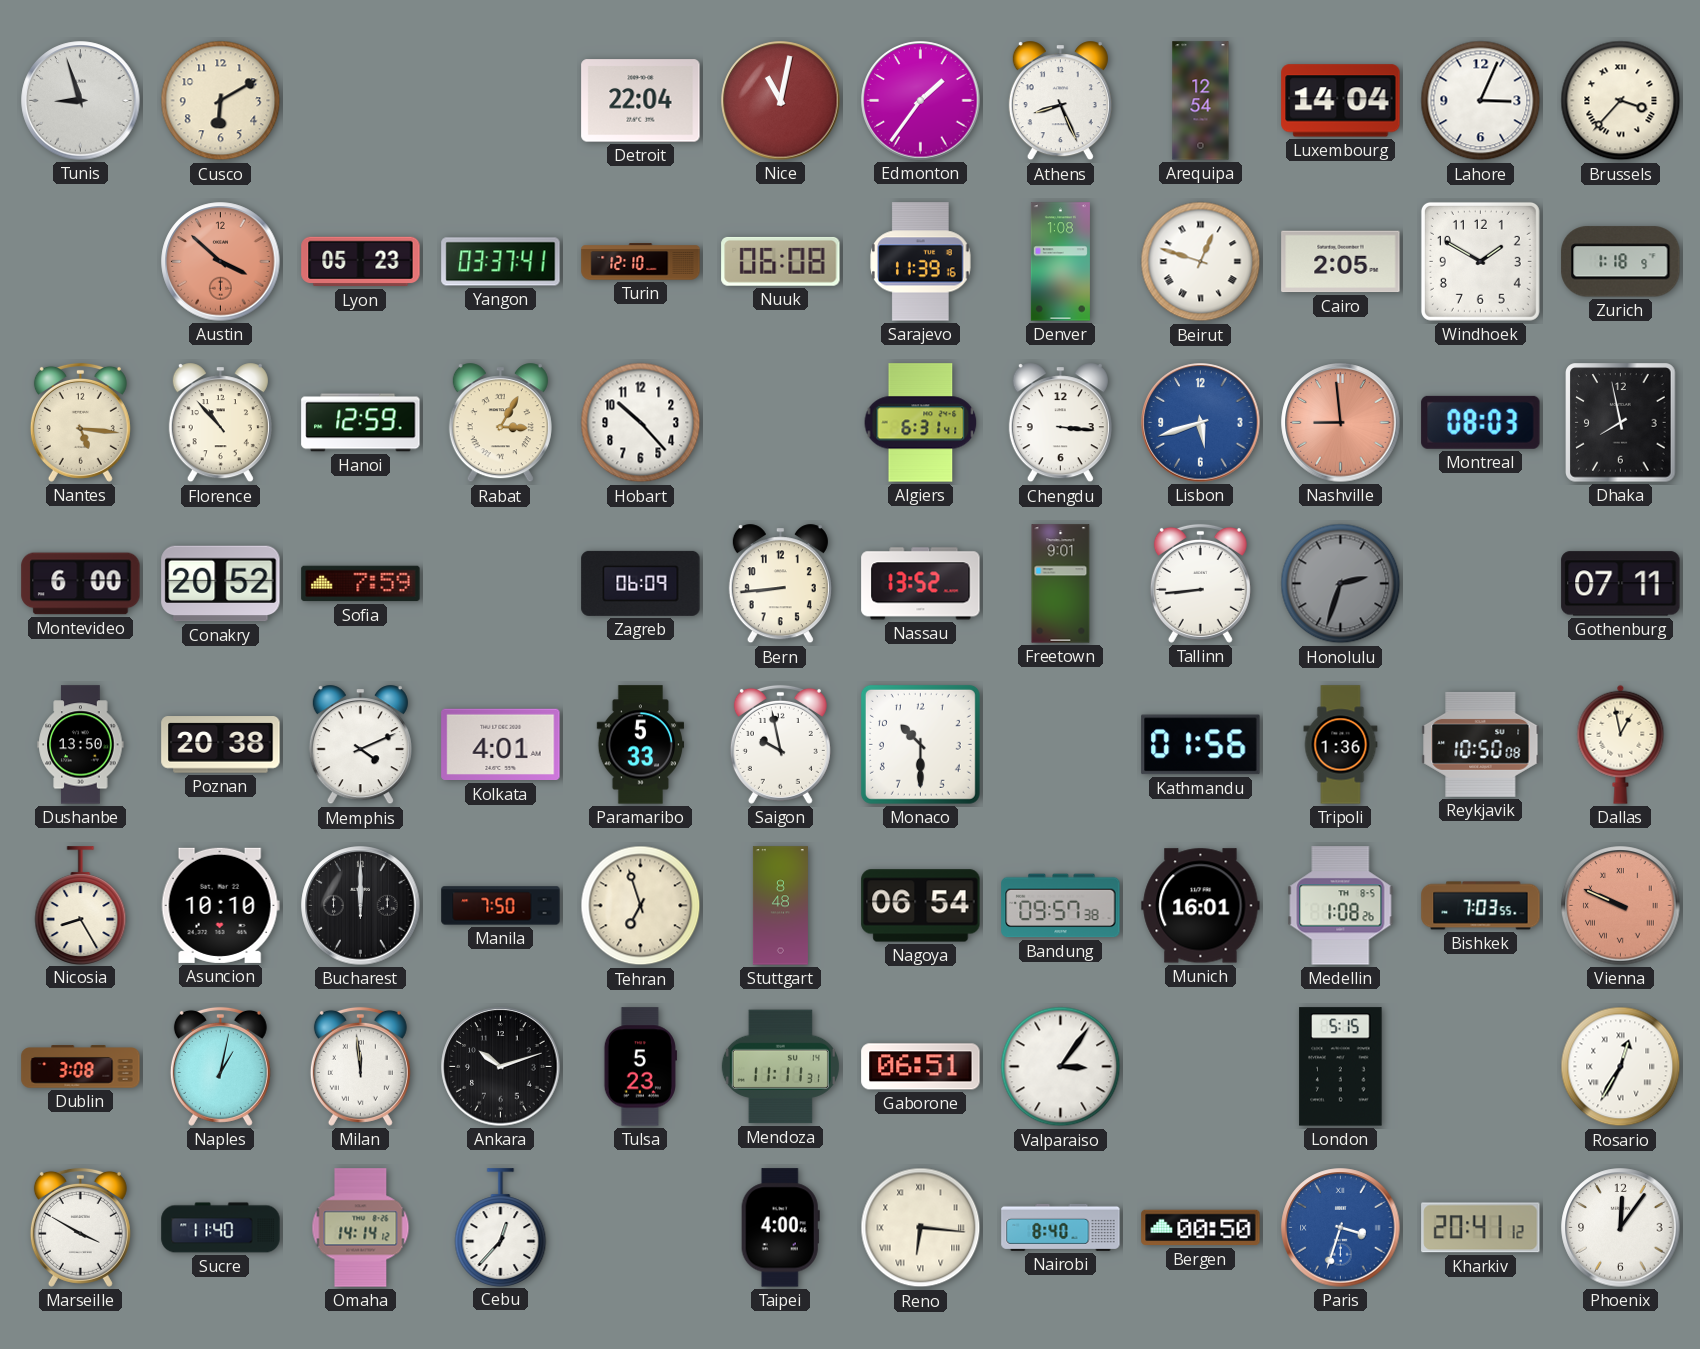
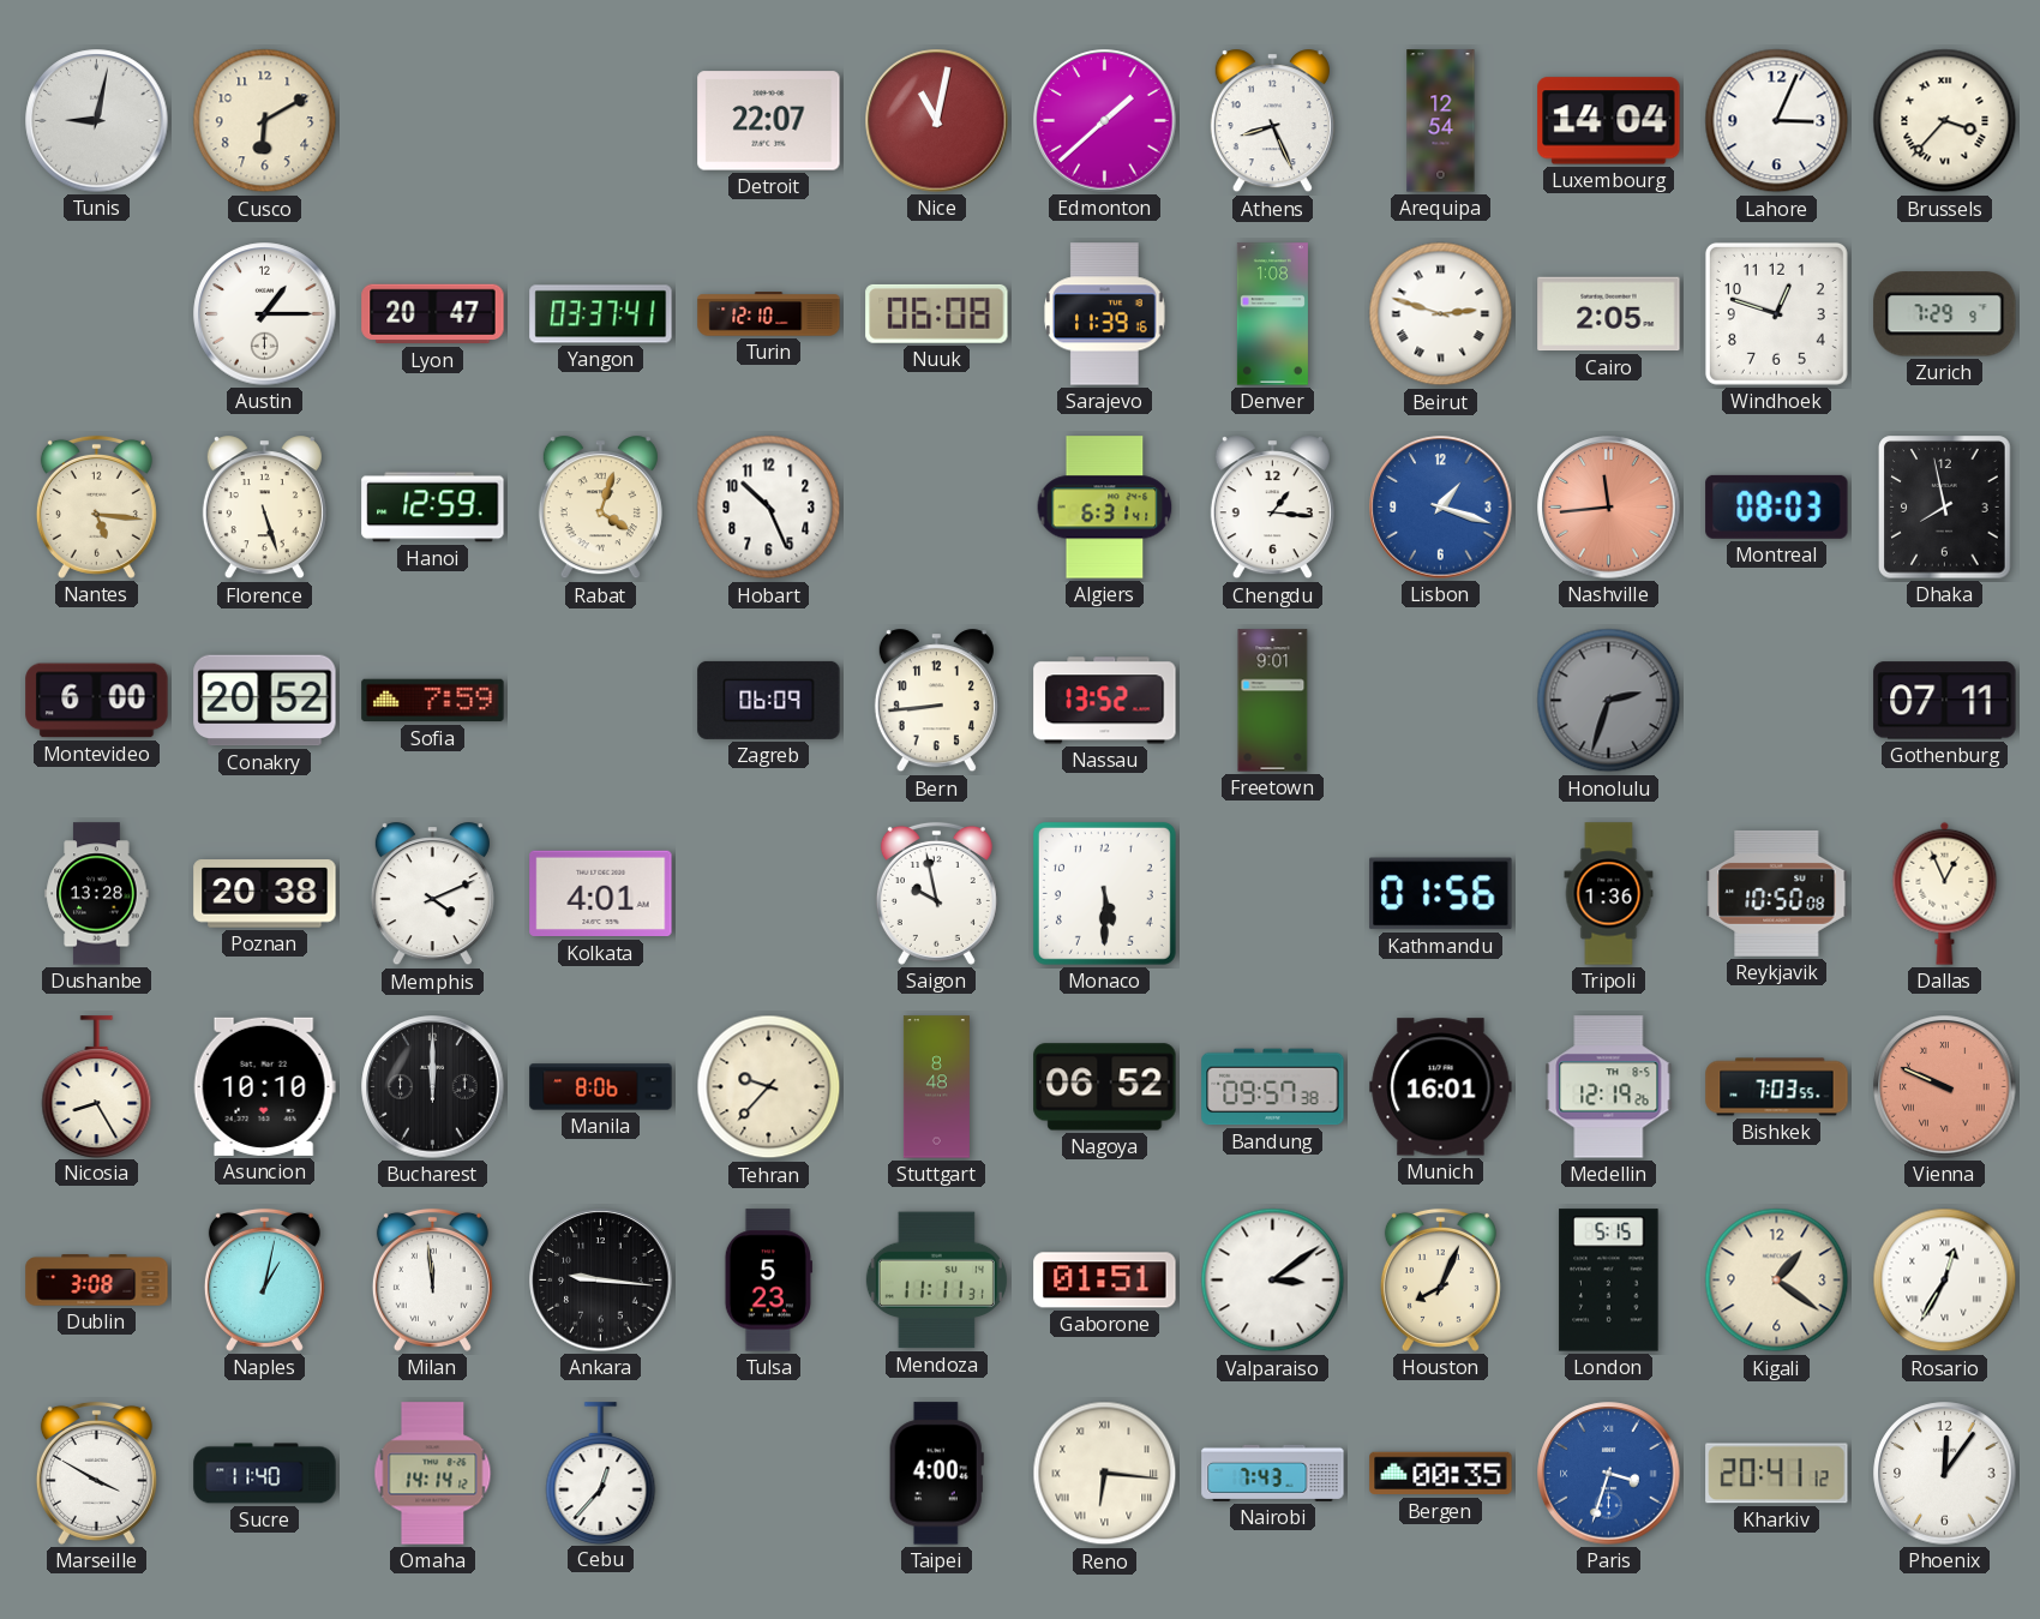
Tunis: 8:57 -> 9:02 (97, 121)
Detroit: 22:04 -> 22:07 (769, 121)
Edmonton: 1:36 -> 1:38 (1105, 121)
Austin: 3:52 -> 1:15 (265, 314)
Austin dial: salmon -> white (265, 314)
Lyon: 05:23 -> 20:47 (433, 314)
Beirut: 12:48 -> 2:48 (1441, 314)
Windhoek: 1:50 -> 12:48 (1776, 313)
Zurich: 1:18 -> 7:29 (1945, 314)
Florence: 10:53 -> 5:27 (264, 508)
Rabat: 3:05 -> 4:03 (600, 508)
Hobart: 10:23 -> 10:26 (769, 508)
Chengdu: 3:16 -> 1:16 (1272, 508)
Lisbon: 5:42 -> 1:18 (1441, 508)
Nashville: 8:59 -> 11:44 (1609, 508)
Tallinn: 8:44 -> none (1200, 583)
Dushanbe: 13:50 -> 13:28 (97, 894)
Paramaribo: 5:33 -> none (641, 745)
Monaco: 10:30 -> 5:30 (1104, 893)
Dallas: 12:58 -> 12:56 (1945, 893)
Manila: 7:50 -> 8:06 (601, 1087)
Tehran: 6:57 -> 9:37 (769, 1087)
Nagoya: 06:54 -> 06:52 (1105, 1087)
Medellin: 1:08 -> 12:19 (1609, 1087)
Ankara: 10:12 -> 9:16 (601, 1281)
Gaborone: 06:51 -> 01:51 (1105, 1281)
Valparaiso: 3:06 -> 3:09 (1273, 1281)
Houston: none -> 8:04 (1440, 1279)
Kigali: none -> 1:21 (1777, 1281)
Nairobi: 8:40 -> 7:43 (1273, 1473)
Bergen: 00:50 -> 00:35 (1441, 1474)
